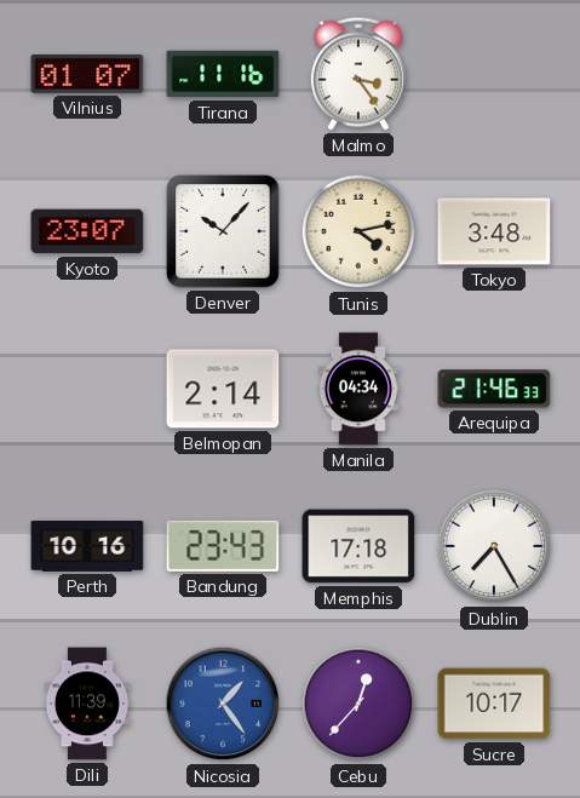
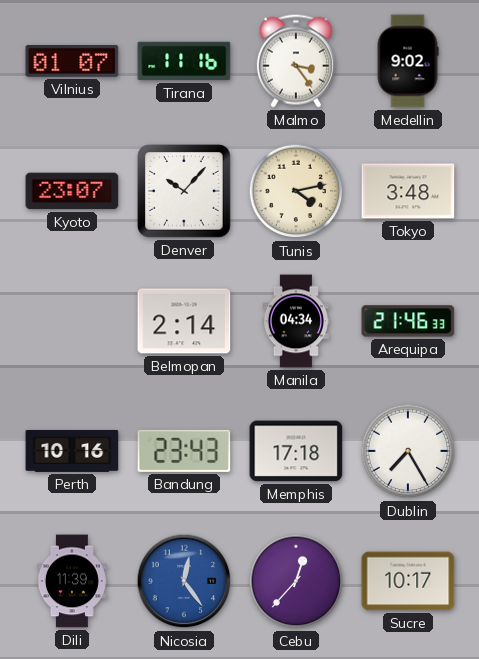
Medellin: none -> 9:02 (408, 61)
Nicosia: 1:24 -> 12:24 (184, 581)
